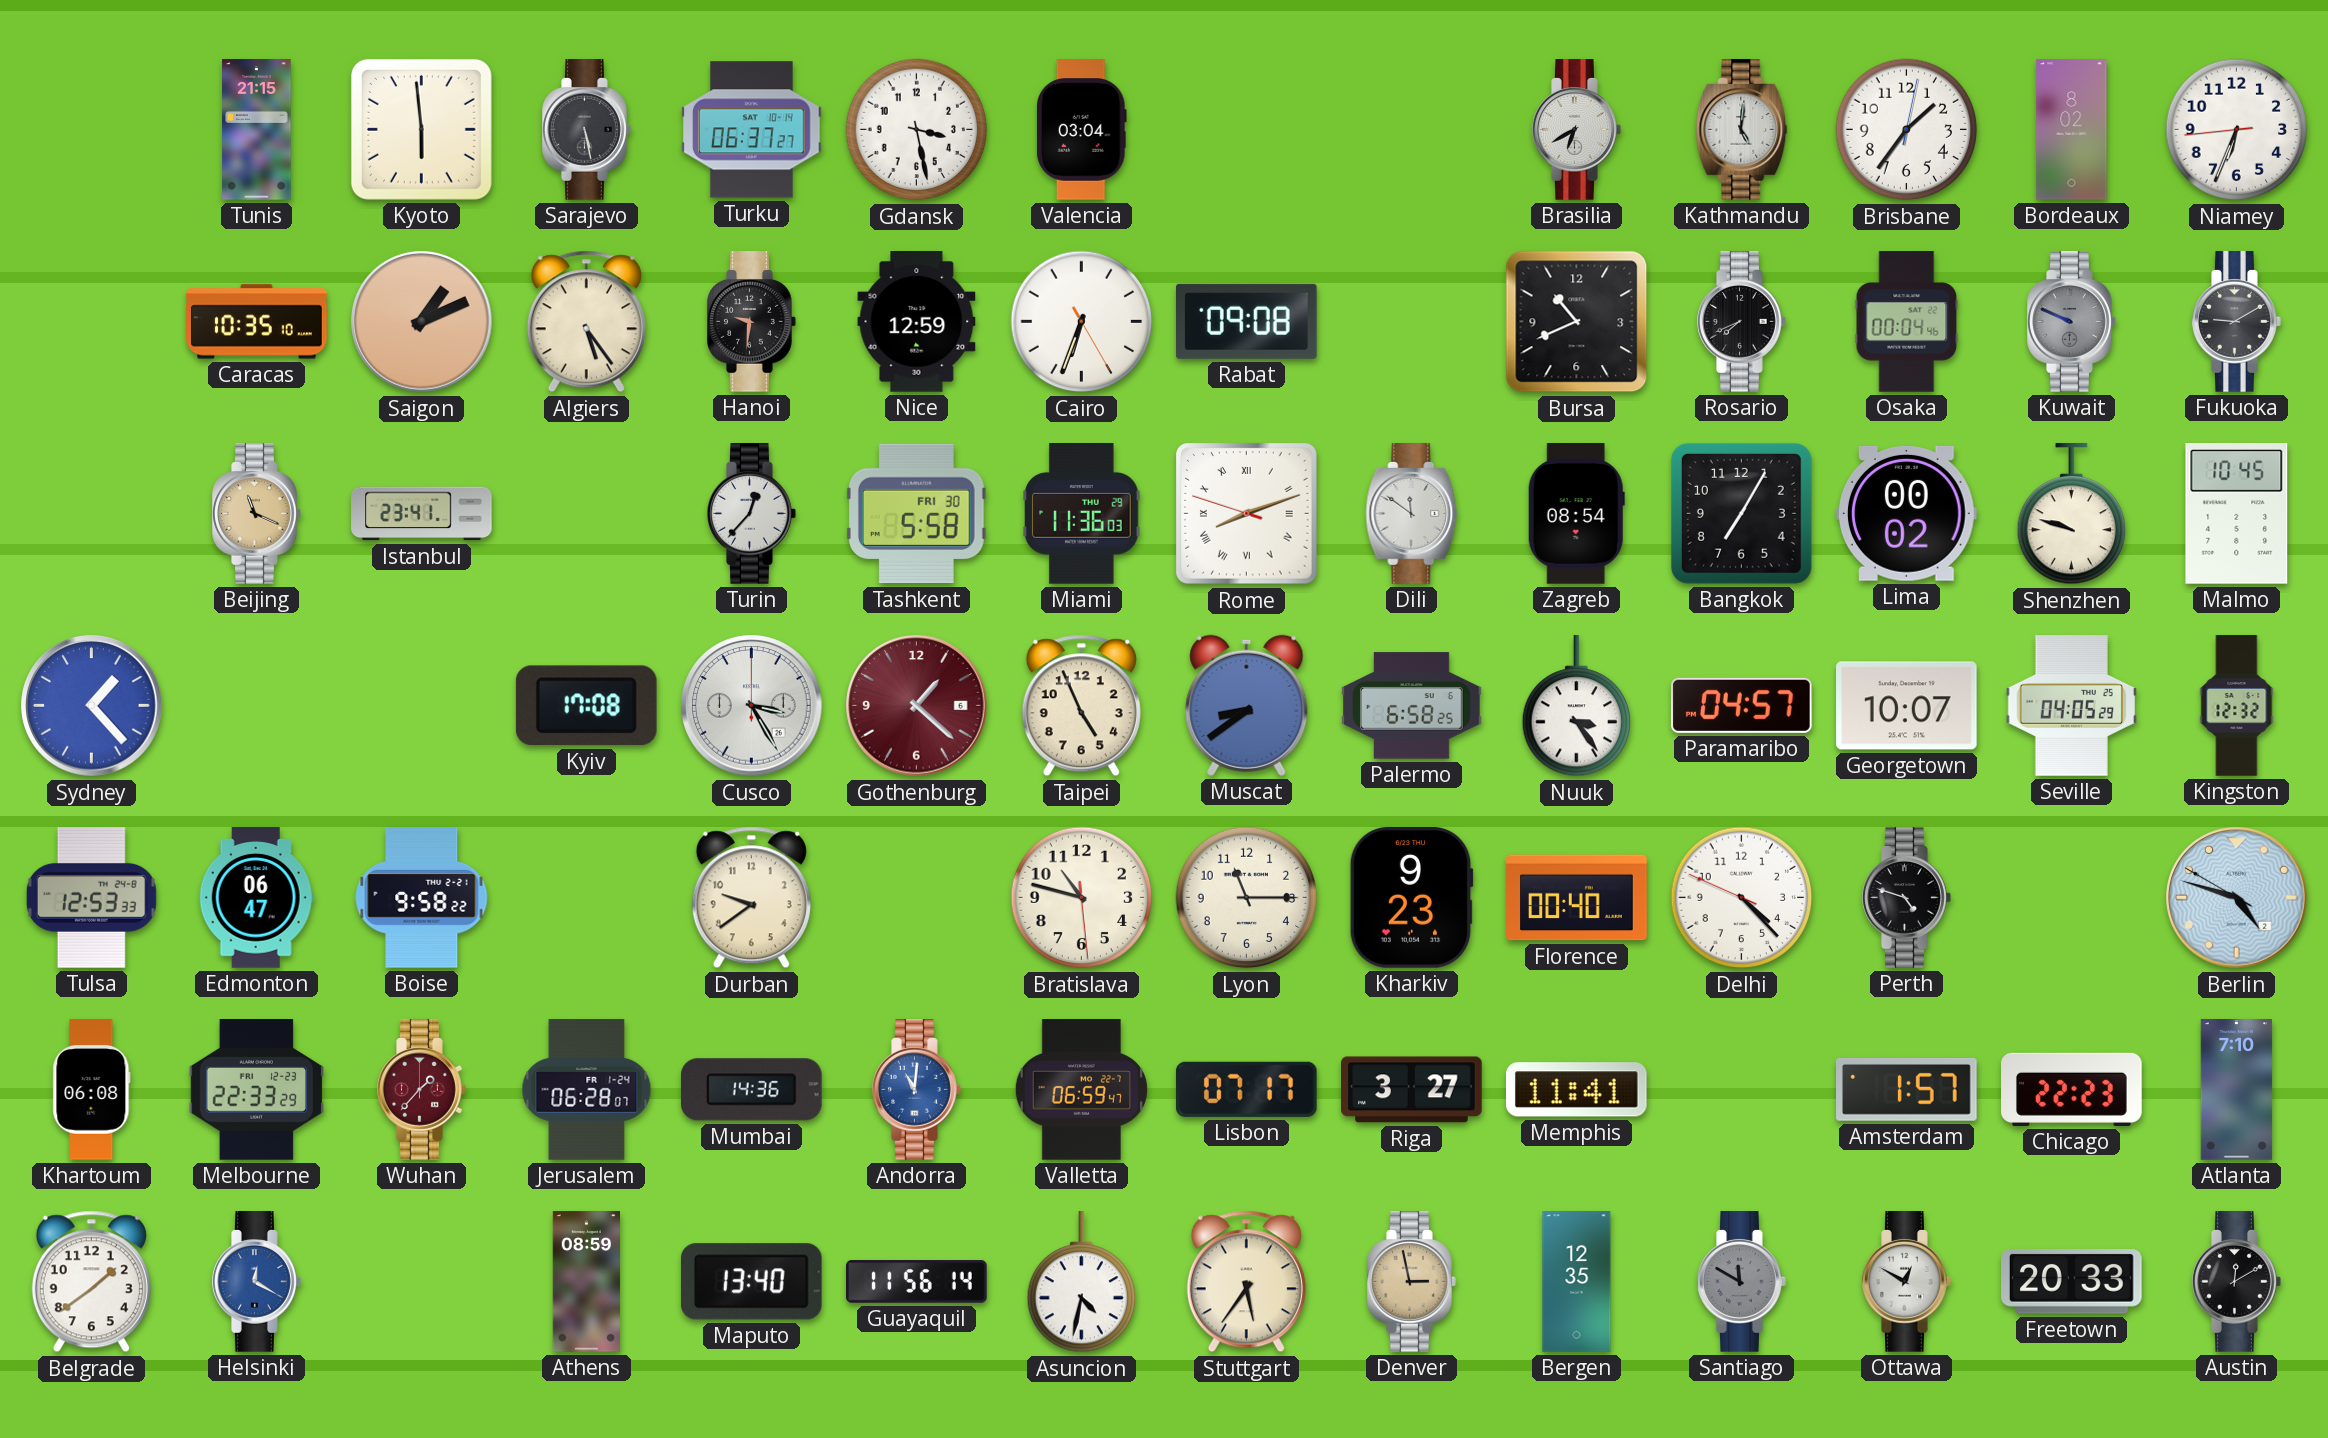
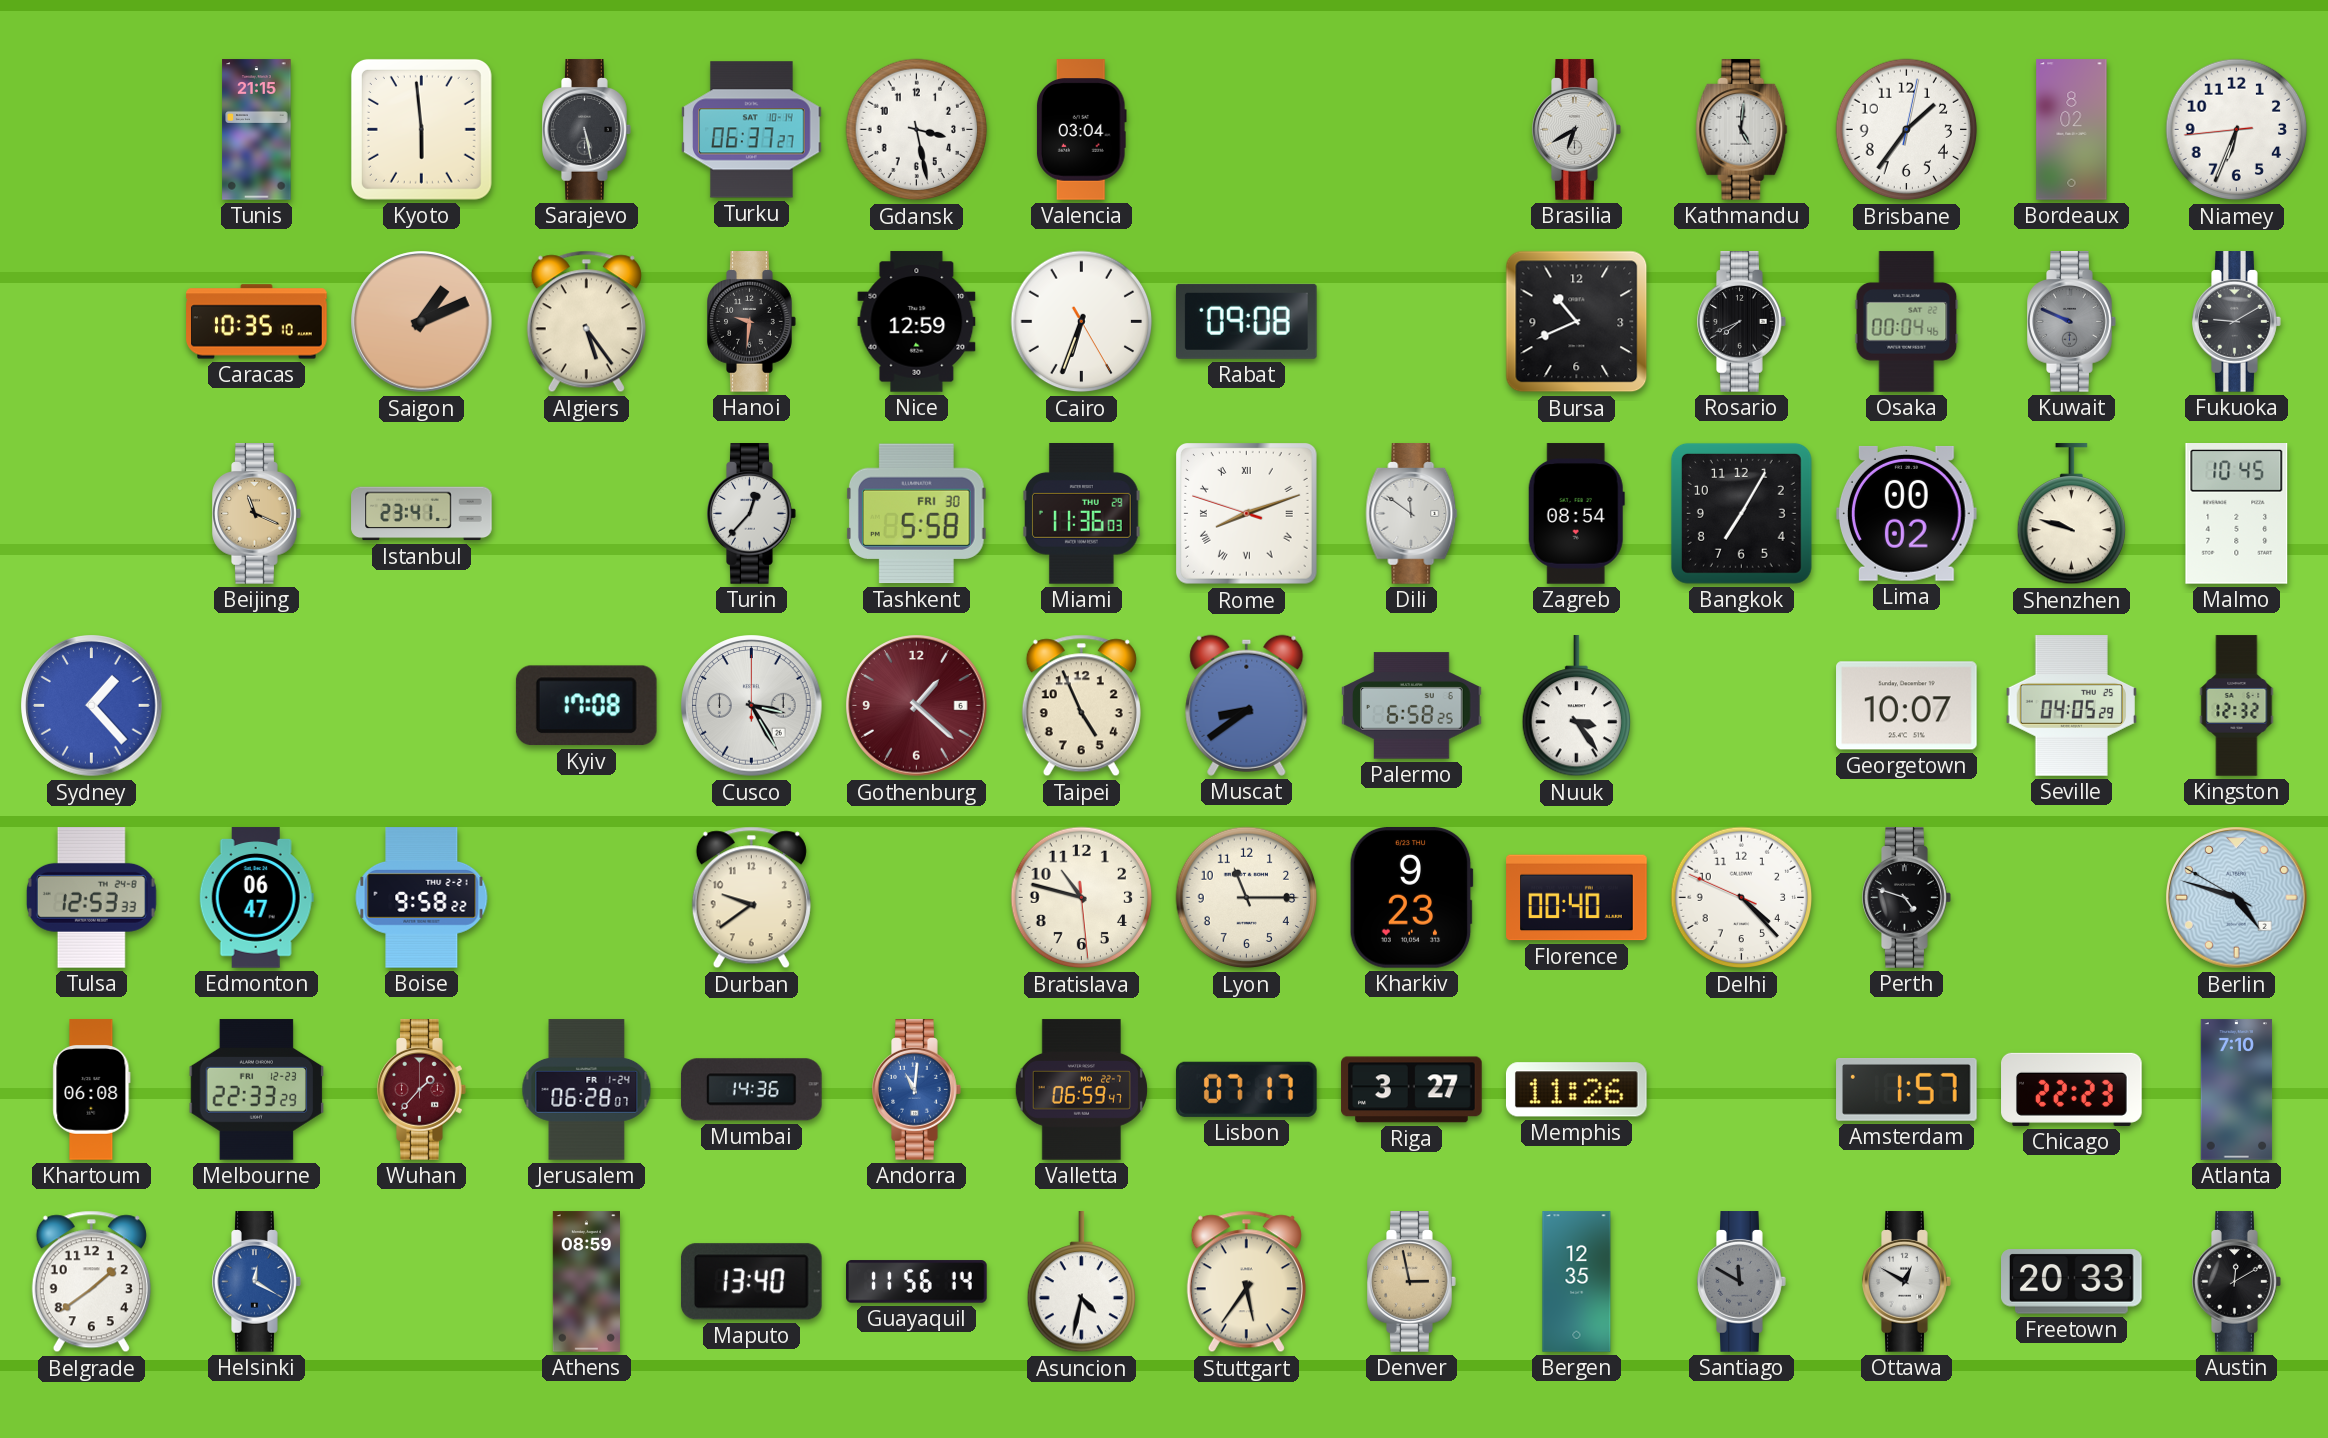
Paramaribo: 04:57 -> none (1742, 705)
Memphis: 11:41 -> 11:26 (1576, 1090)
